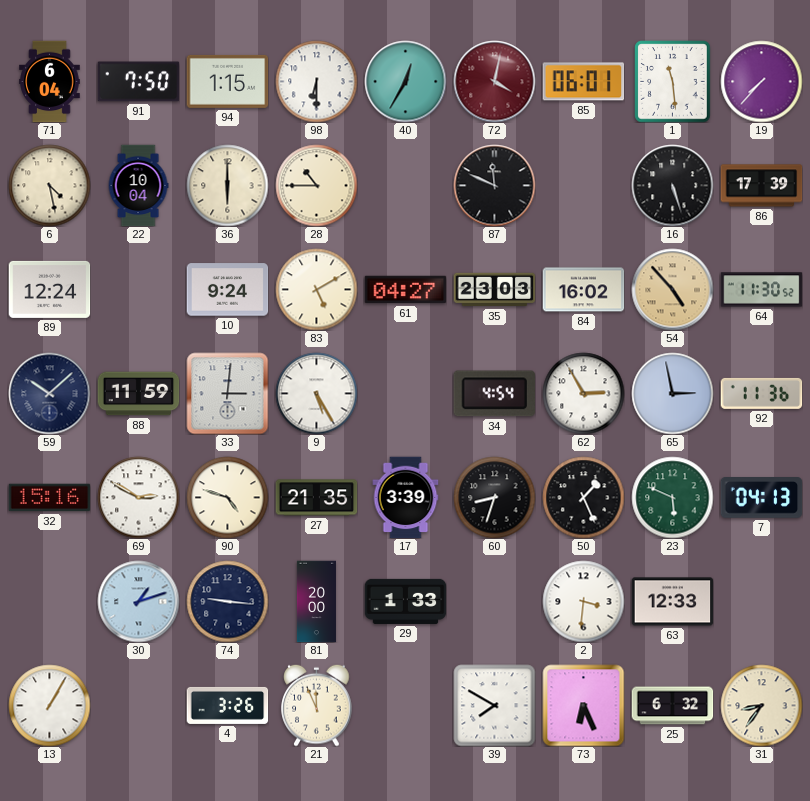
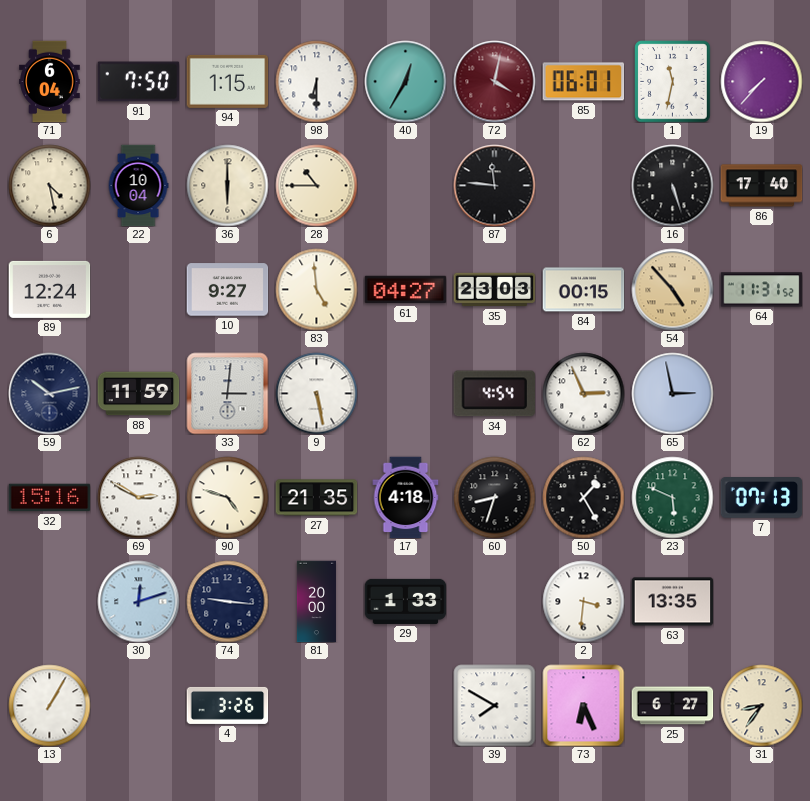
1: 11:29 -> 11:32 (673, 81)
87: 11:49 -> 11:46 (494, 185)
86: 17:39 -> 17:40 (761, 186)
10: 9:24 -> 9:27 (227, 290)
83: 5:10 -> 4:59 (316, 289)
84: 16:02 -> 00:15 (583, 290)
64: 11:30 -> 11:31 (761, 290)
59: 10:08 -> 10:13 (49, 393)
9: 5:25 -> 5:28 (316, 393)
62: 2:55 -> 2:56 (583, 393)
92: 11:36 -> none (761, 393)
17: 3:39 -> 4:18 (406, 497)
50: 1:26 -> 1:25 (583, 497)
7: 04:13 -> 07:13 (761, 498)
30: 1:12 -> 12:12 (138, 601)
63: 12:33 -> 13:35 (672, 602)
21: 11:56 -> none (317, 705)
25: 6:32 -> 6:27 (672, 706)
